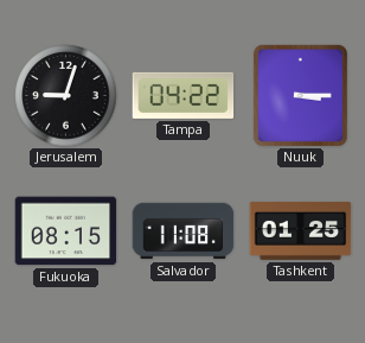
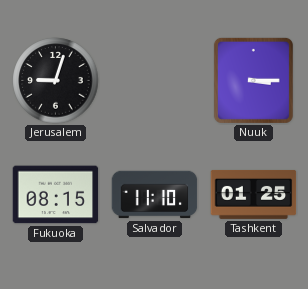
Tampa: 04:22 -> none (184, 95)
Salvador: 11:08 -> 11:10 (155, 195)
